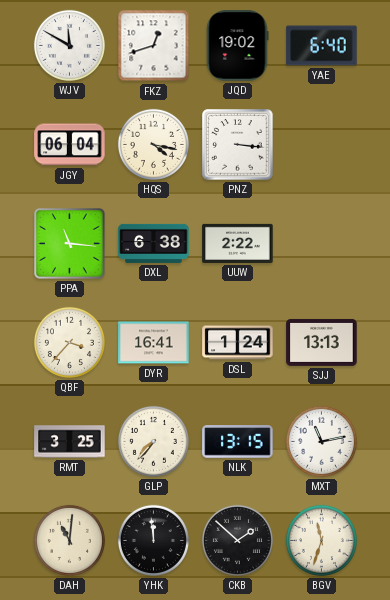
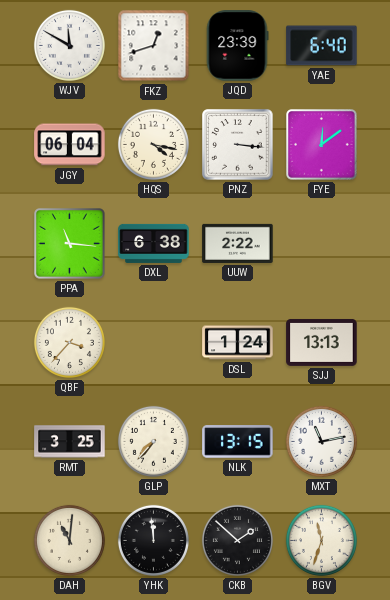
JQD: 19:02 -> 23:39 (237, 46)
FYE: none -> 12:09 (322, 145)
DYR: 16:41 -> none (154, 343)
